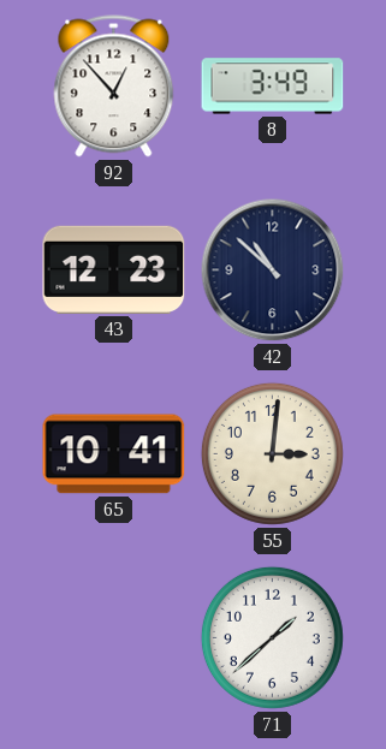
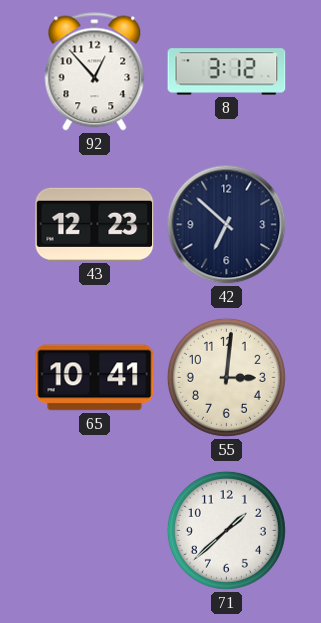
8: 3:49 -> 3:12 (227, 72)
42: 10:52 -> 6:52 (227, 225)
